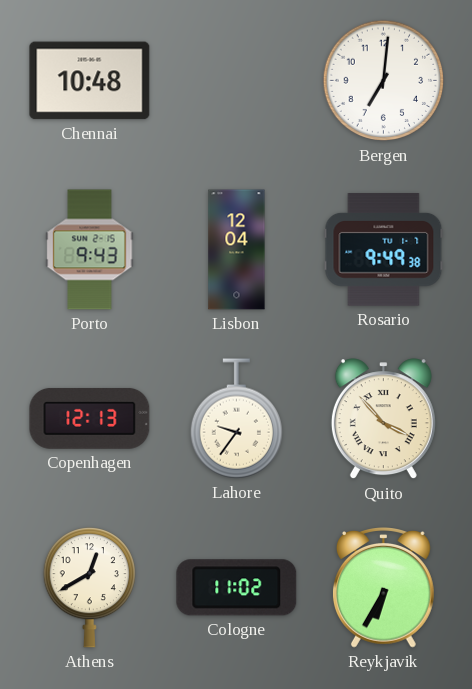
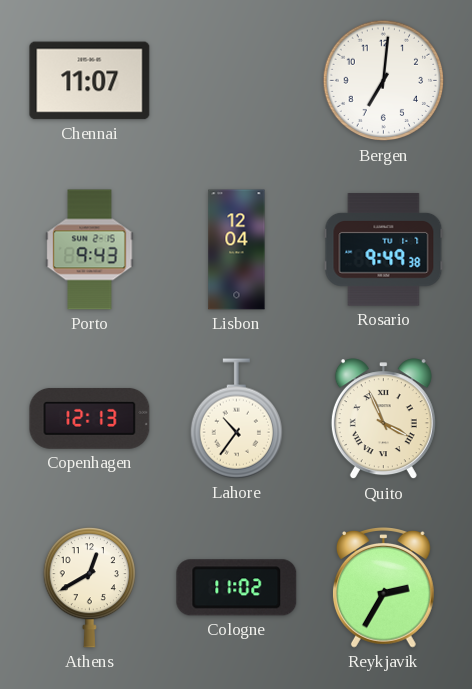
Chennai: 10:48 -> 11:07 (90, 81)
Lahore: 9:36 -> 10:36 (236, 419)
Quito: 3:53 -> 3:56 (383, 419)
Reykjavik: 6:35 -> 2:35 (383, 588)
